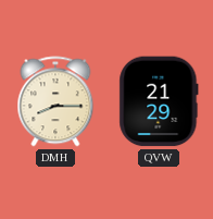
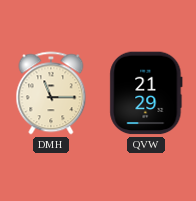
DMH: 8:15 -> 11:15 (51, 93)
